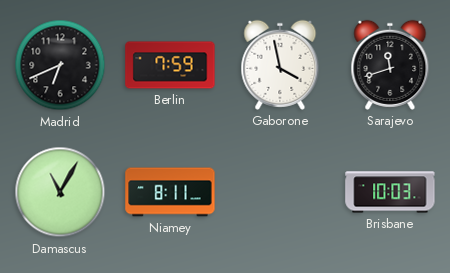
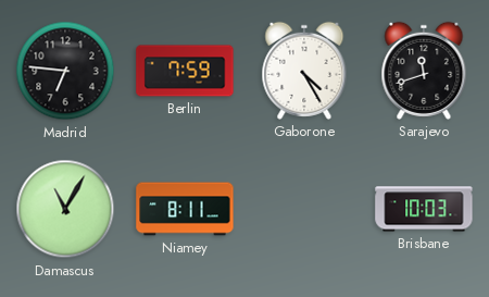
Madrid: 6:41 -> 6:46 (65, 71)
Gaborone: 3:58 -> 4:25 (304, 71)
